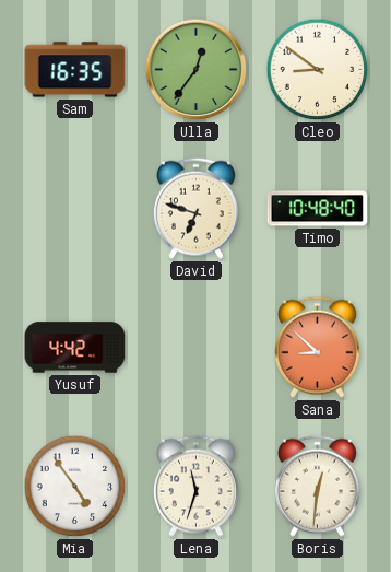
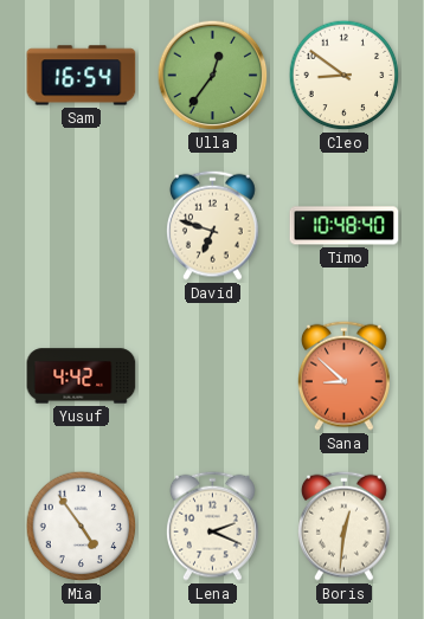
Sam: 16:35 -> 16:54 (82, 76)
Lena: 11:33 -> 2:19 (212, 525)
